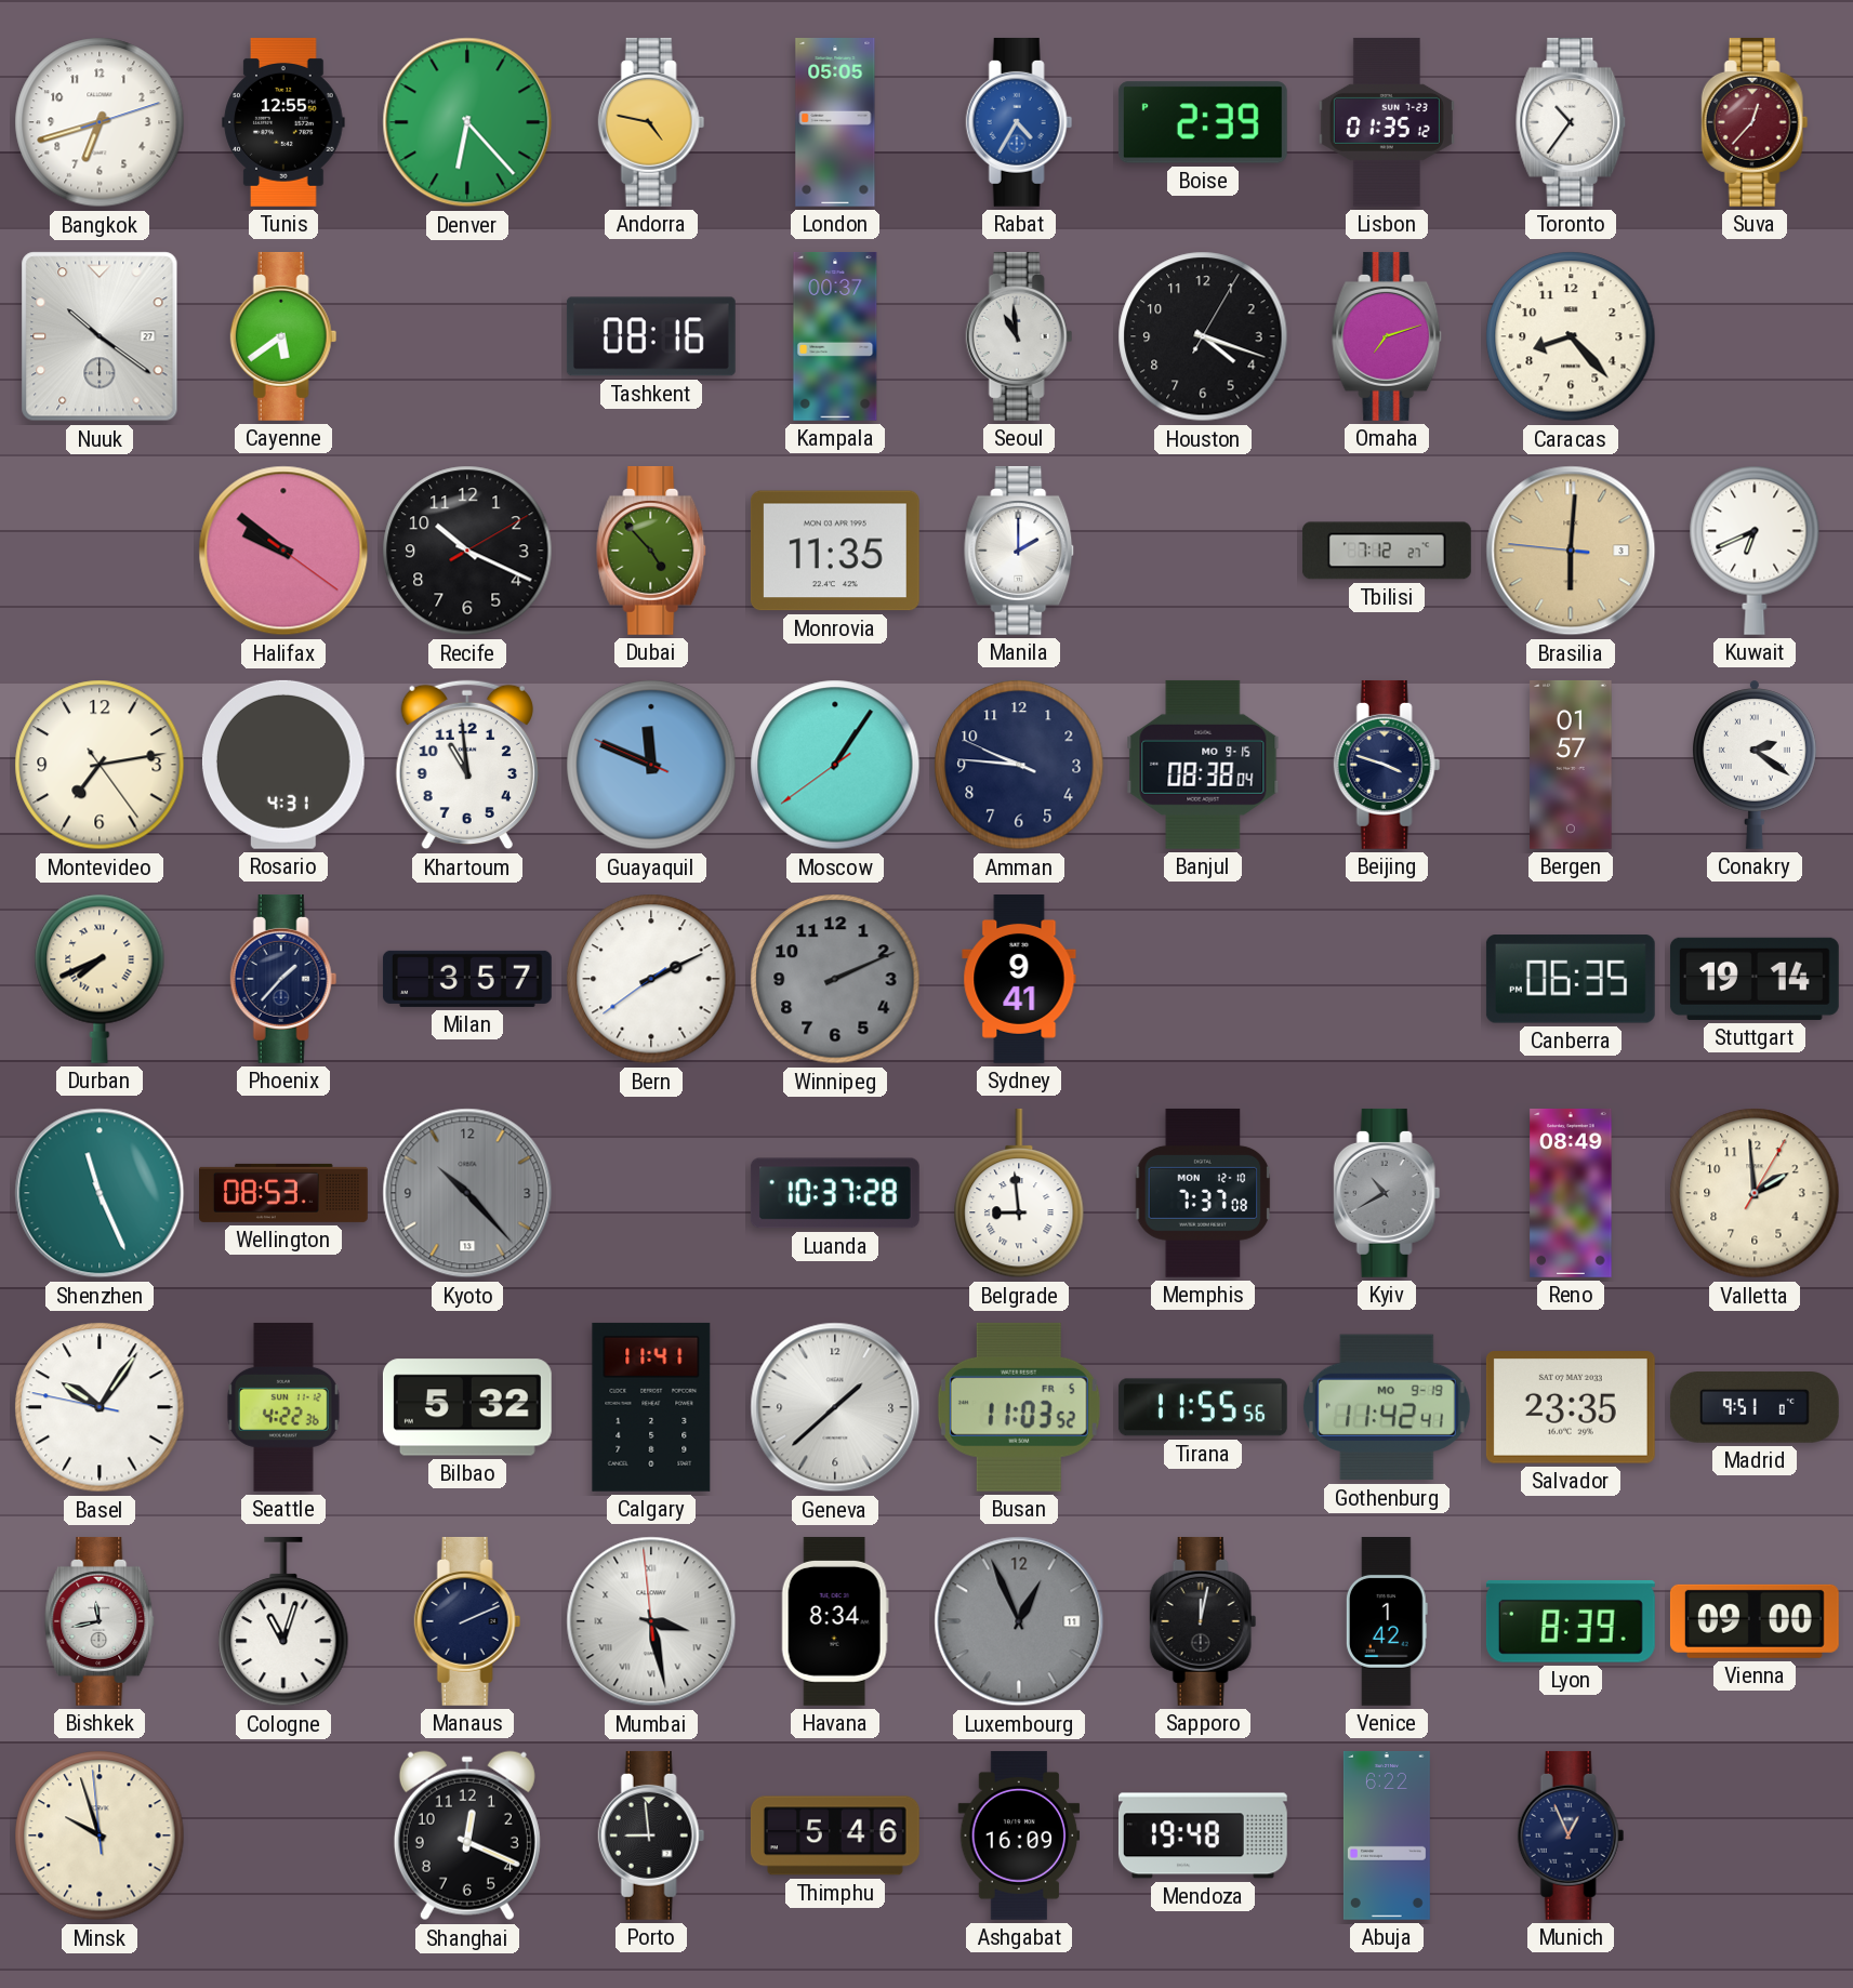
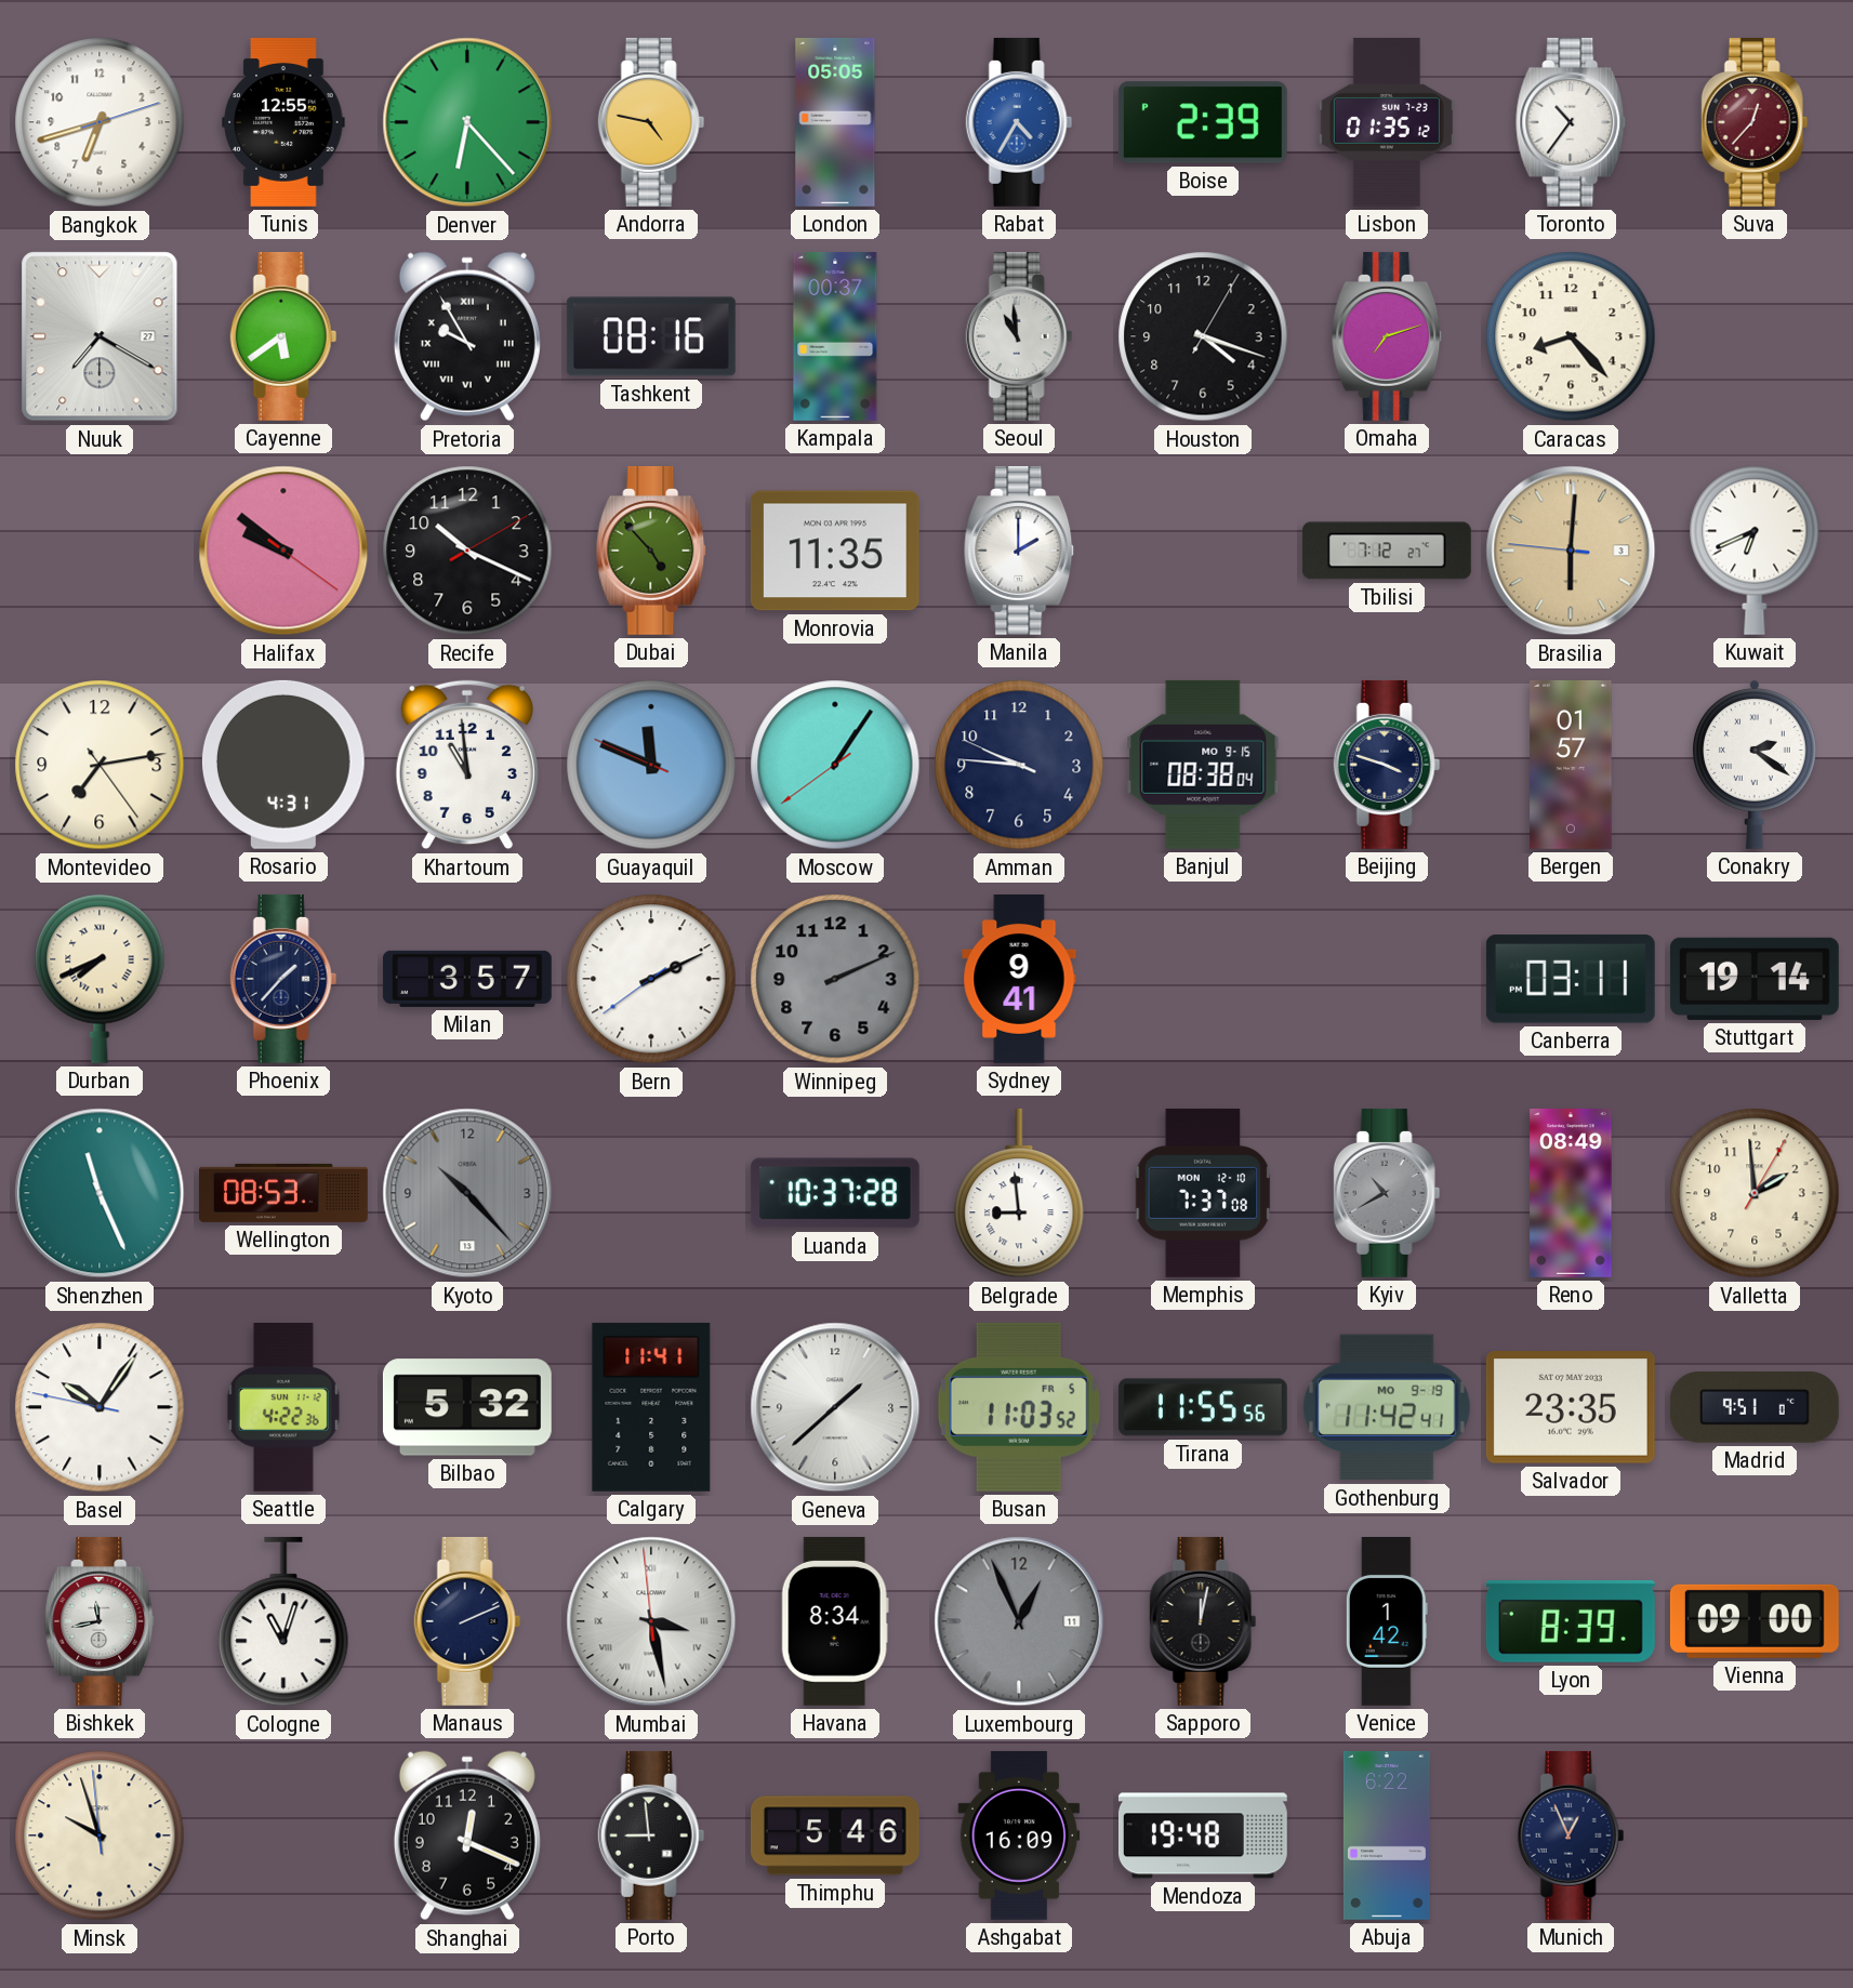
Nuuk: 10:21 -> 7:20 (100, 336)
Pretoria: none -> 9:55 (467, 336)
Canberra: 06:35 -> 03:11 (1571, 979)
